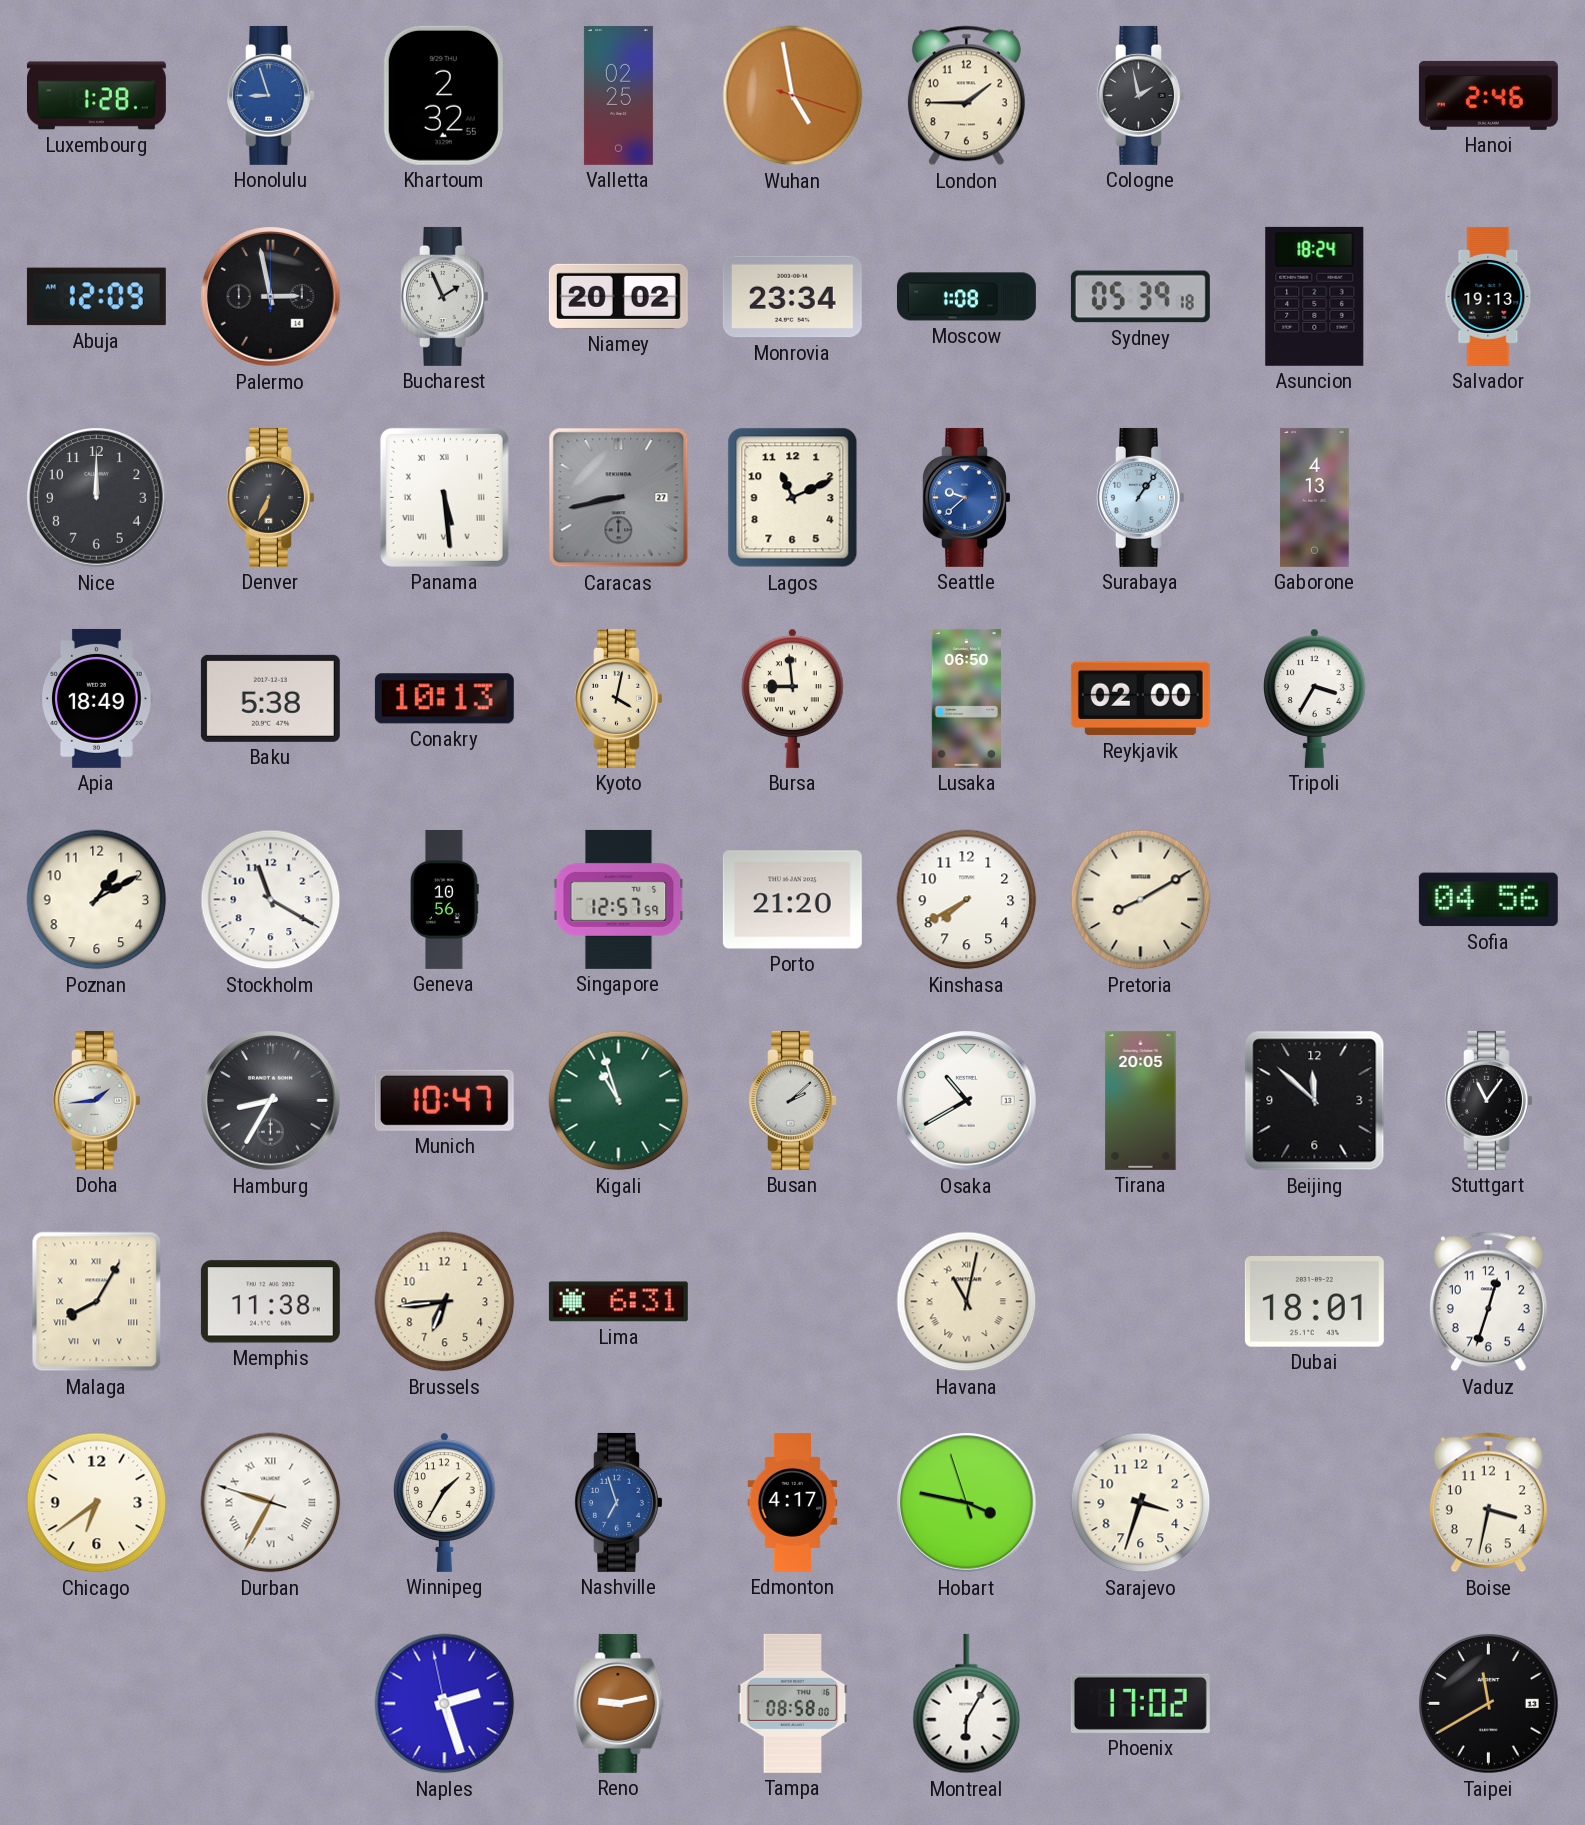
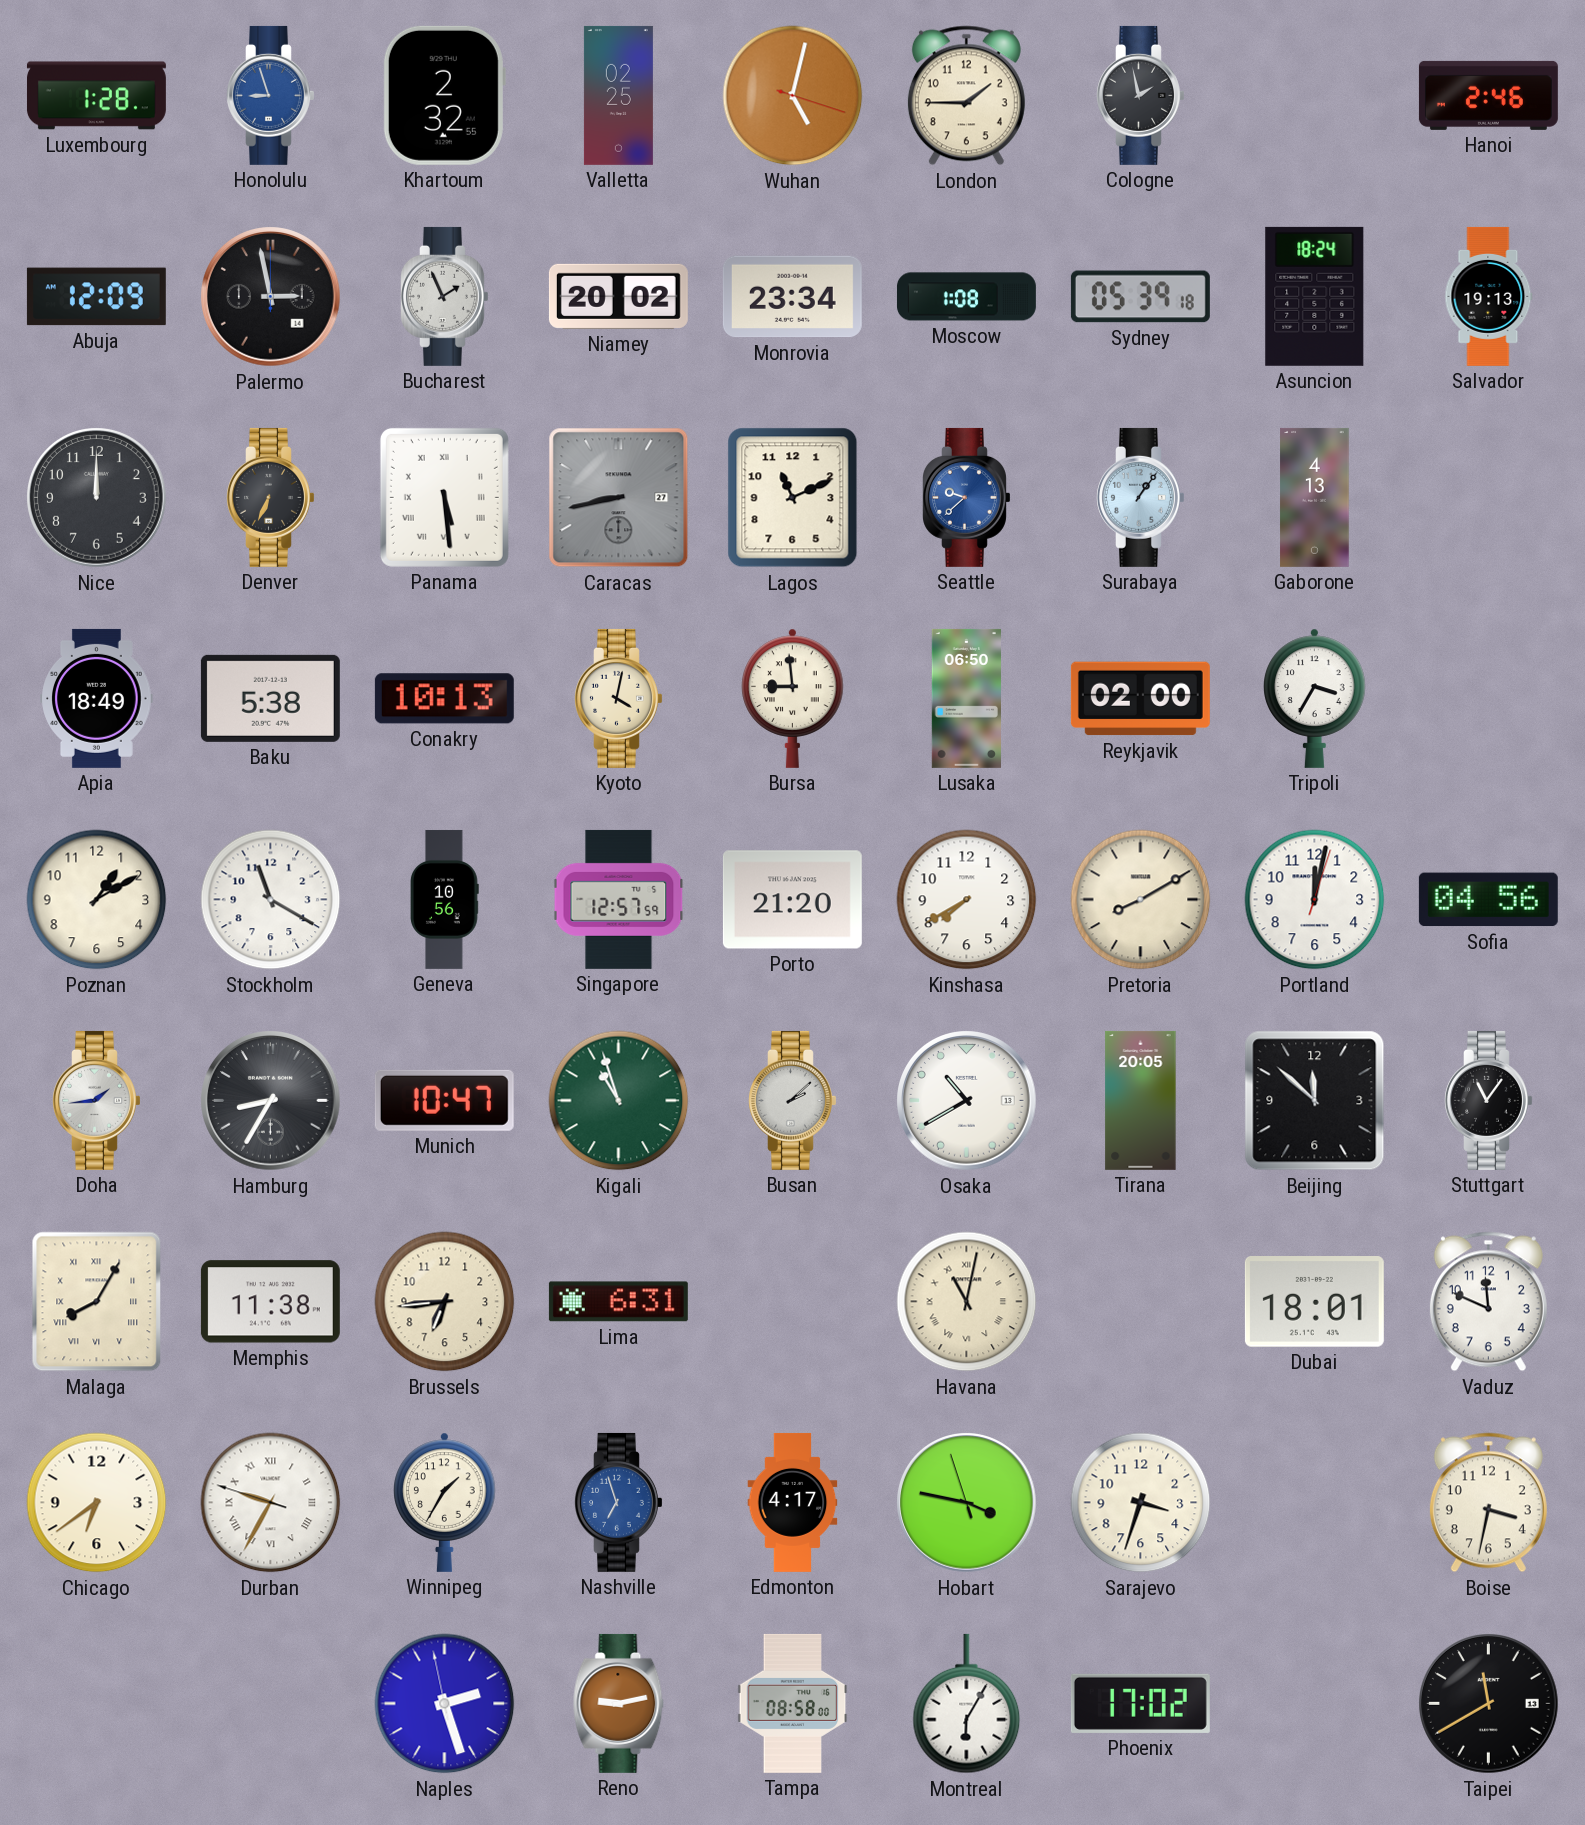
Wuhan: 4:58 -> 5:02 (793, 96)
Portland: none -> 12:02 (1315, 900)
Vaduz: 12:33 -> 11:49 (1488, 1302)
